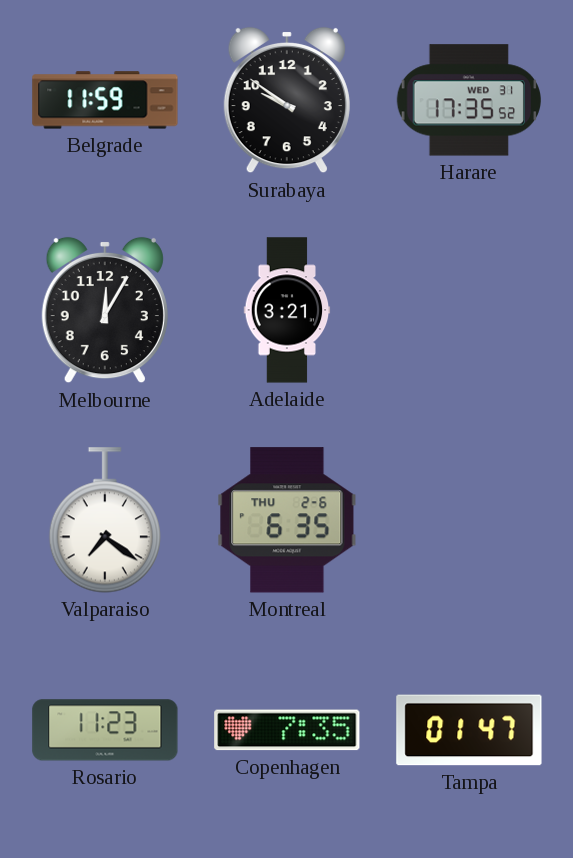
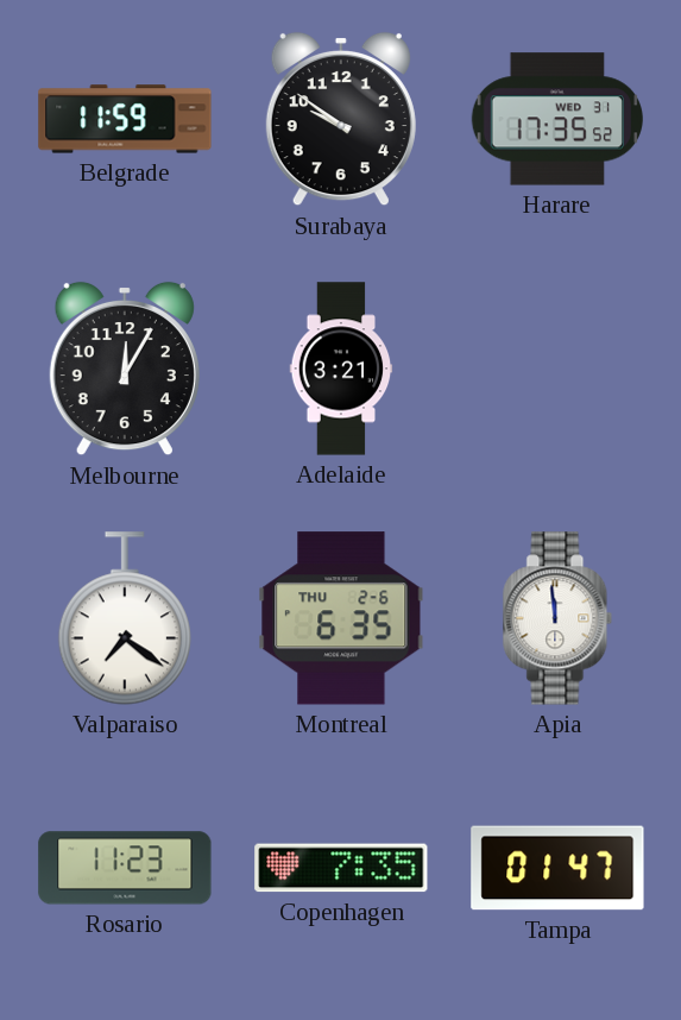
Apia: none -> 11:59 (557, 618)
